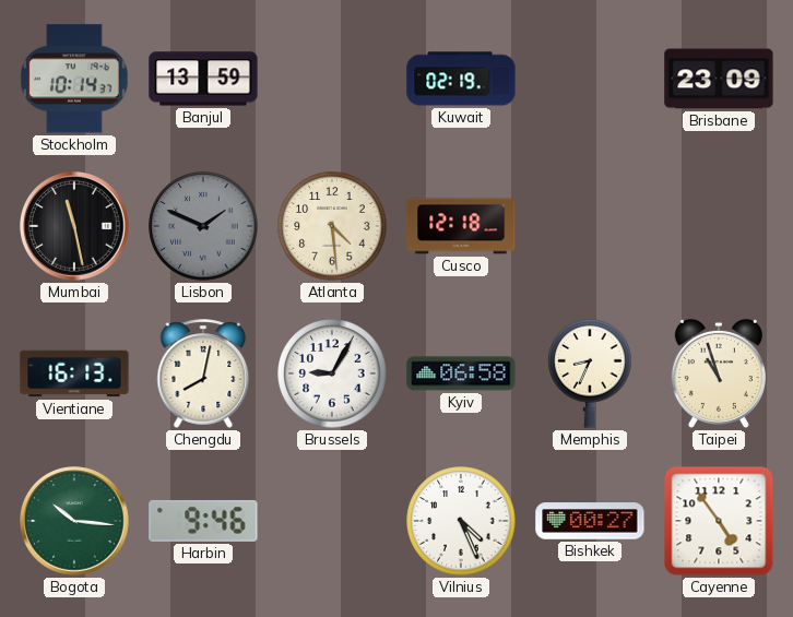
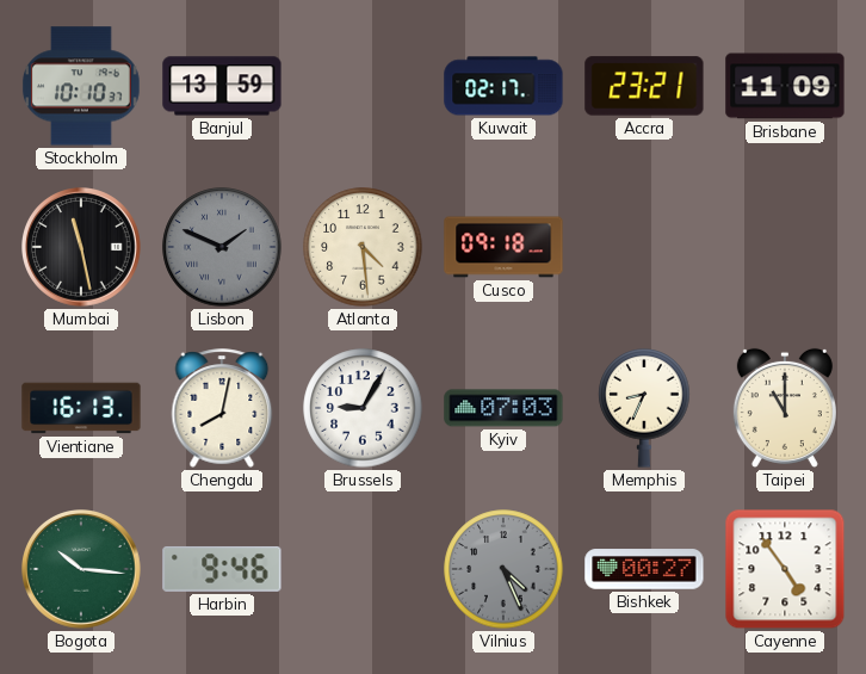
Stockholm: 10:14 -> 10:10 (81, 86)
Kuwait: 02:19 -> 02:17 (503, 86)
Accra: none -> 23:21 (644, 86)
Brisbane: 23:09 -> 11:09 (785, 86)
Cusco: 12:18 -> 09:18 (503, 247)
Kyiv: 06:58 -> 07:03 (503, 408)
Taipei: 10:57 -> 11:00 (785, 408)
Vilnius dial: white -> grey (503, 569)
